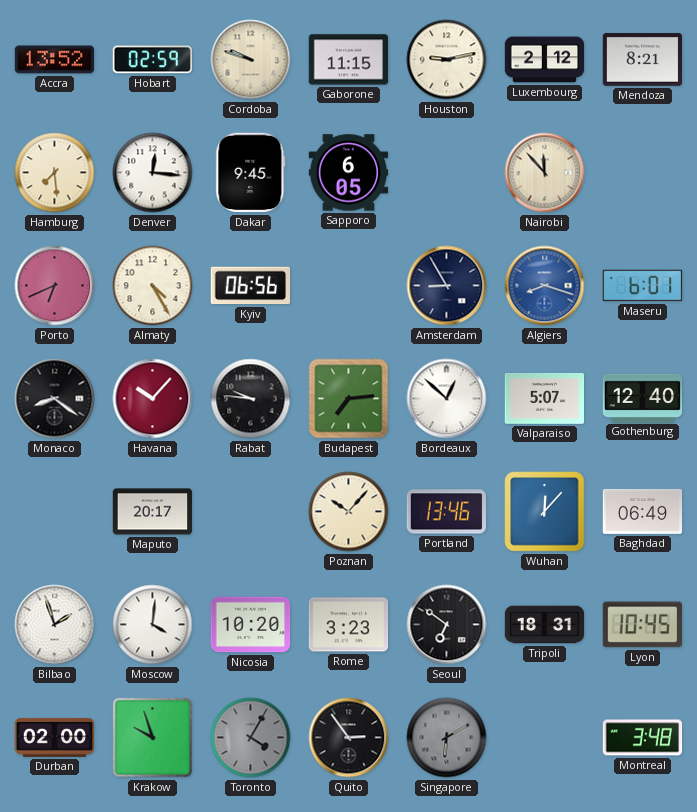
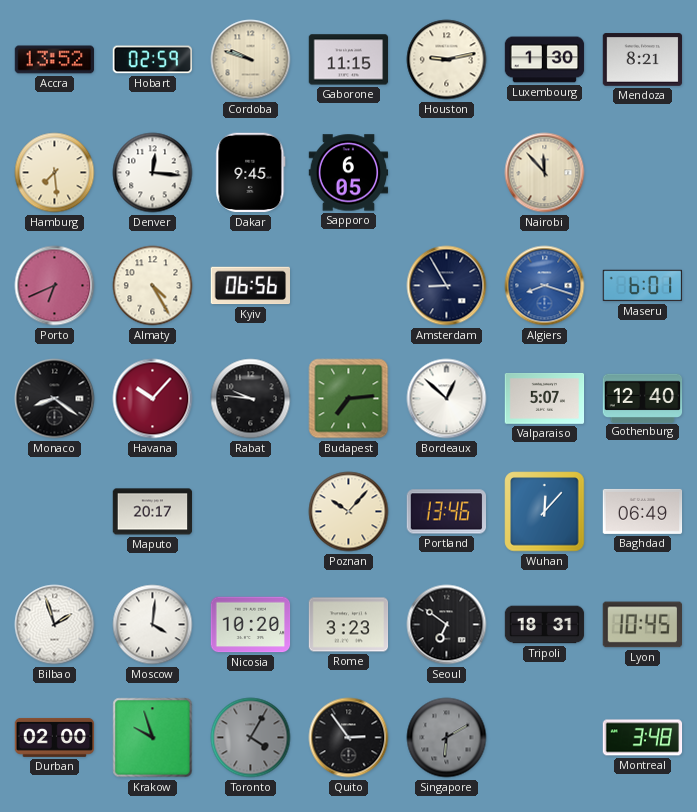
Luxembourg: 2:12 -> 1:30 (545, 60)
